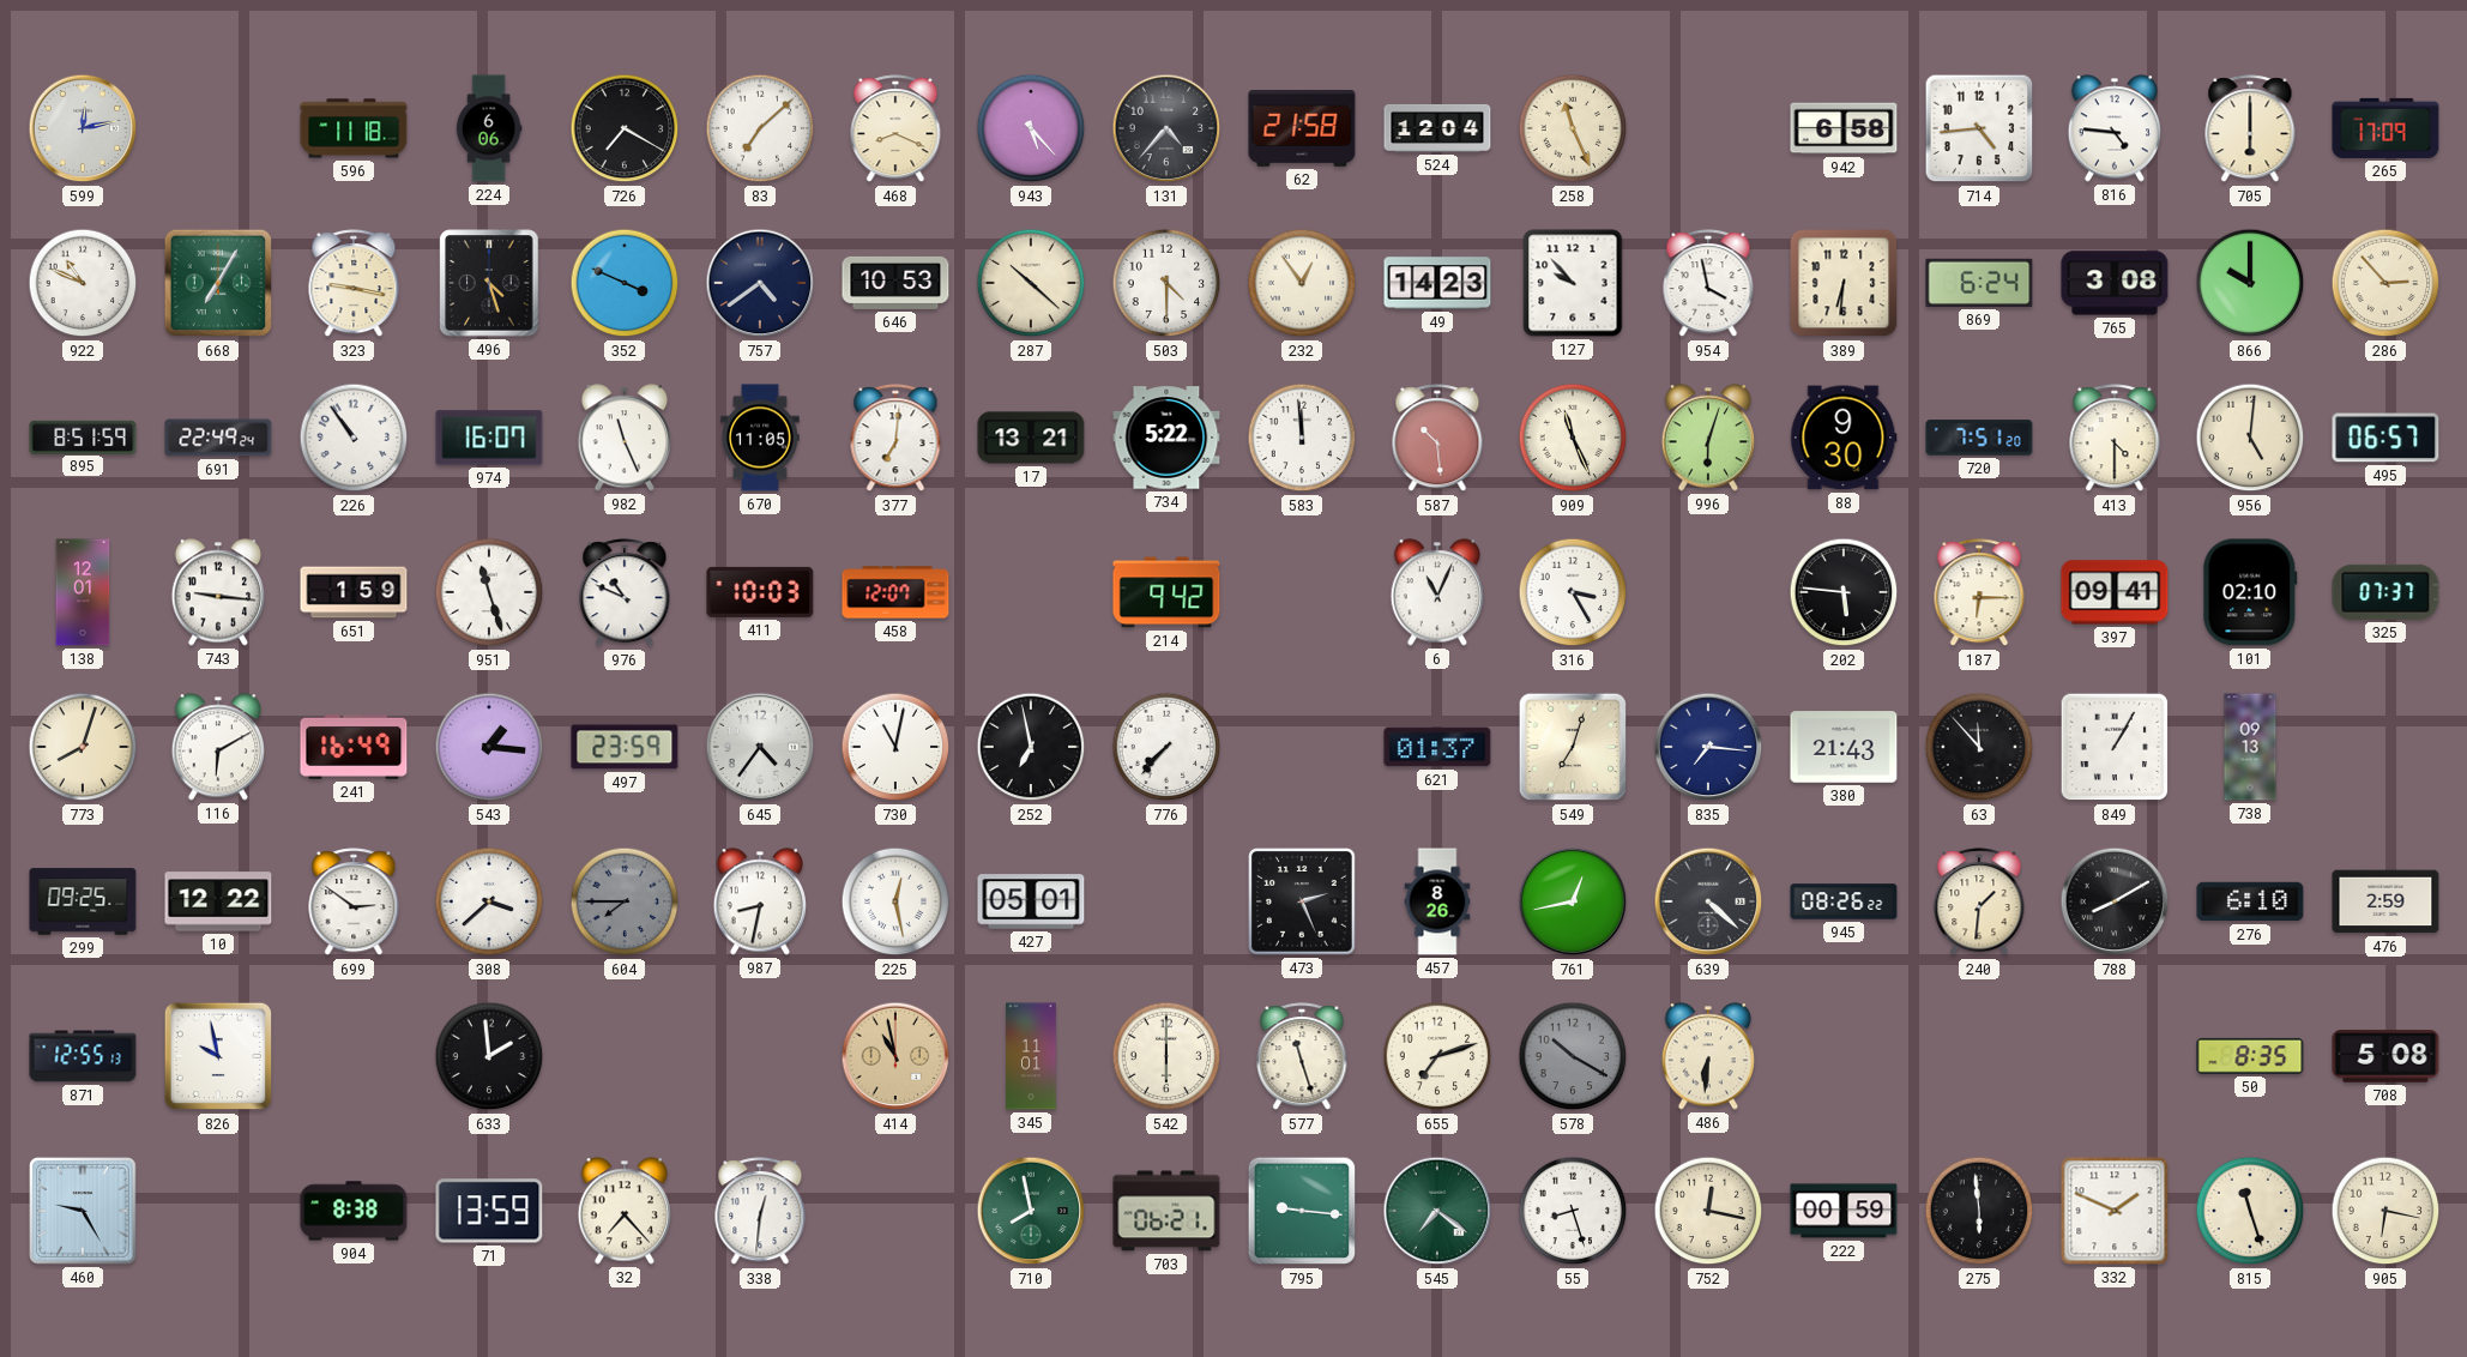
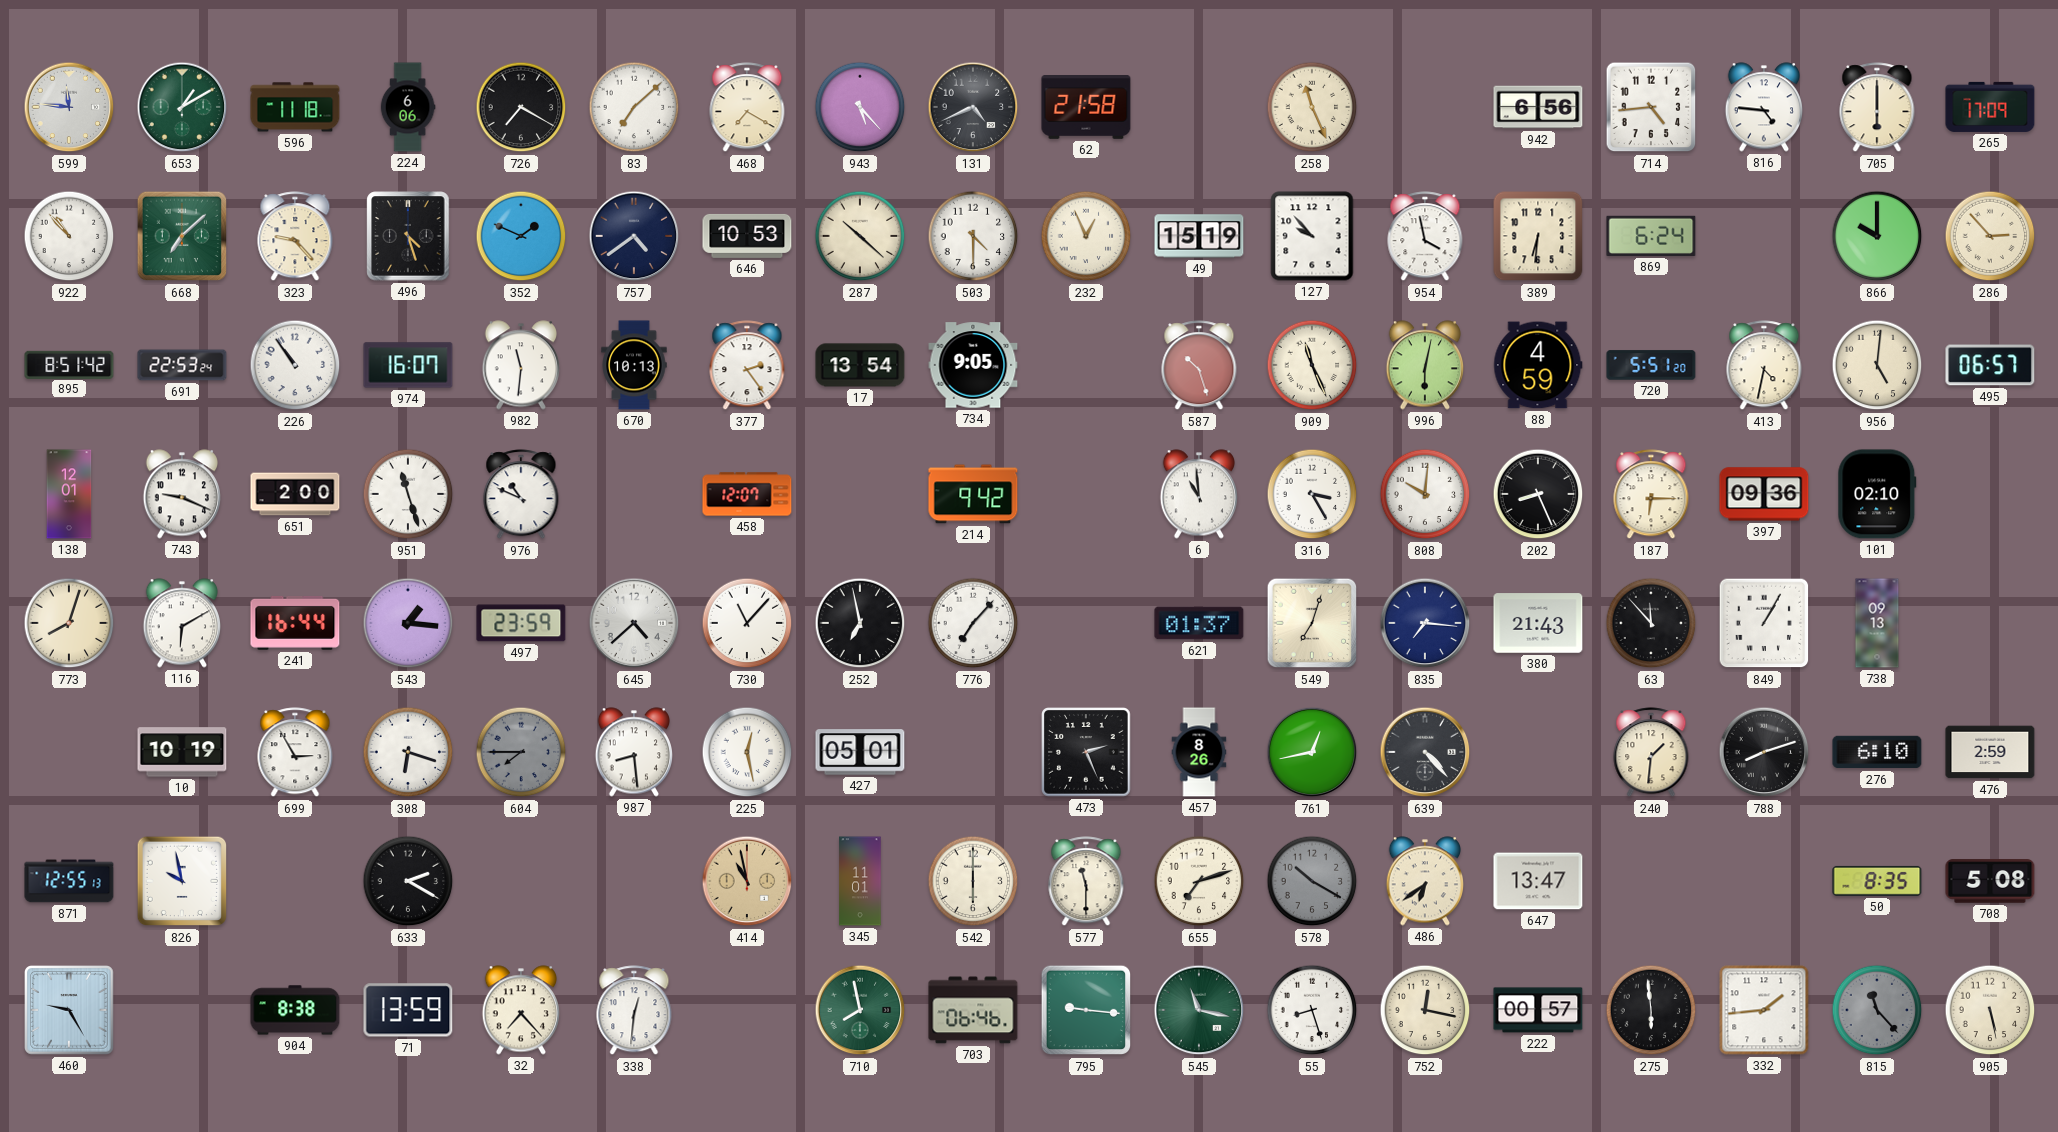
599: 12:13 -> 11:46 (69, 107)
653: none -> 1:10 (182, 107)
468: 8:19 -> 7:20 (747, 108)
131: 4:37 -> 4:41 (973, 107)
524: 12:04 -> none (1437, 128)
942: 6:58 -> 6:56 (1538, 107)
922: 10:49 -> 10:53 (69, 236)
668: 7:05 -> 7:08 (182, 236)
323: 9:17 -> 9:23 (295, 237)
352: 3:49 -> 1:49 (521, 236)
232: 12:54 -> 12:56 (1086, 236)
49: 14:23 -> 15:19 (1199, 236)
765: 3:08 -> none (2115, 283)
895: 8:51:59 -> 8:51:42 (69, 364)
691: 22:49 -> 22:53 (182, 365)
982: 11:26 -> 11:31 (520, 365)
670: 11:05 -> 10:13 (634, 365)
377: 7:01 -> 2:24 (747, 366)
17: 13:21 -> 13:54 (860, 365)
734: 5:22 -> 9:05 (973, 365)
583: 11:59 -> none (1302, 438)
587: 10:29 -> 10:27 (1199, 366)
996: 6:03 -> 6:02 (1424, 365)
88: 9:30 -> 4:59 (1538, 365)
720: 7:51 -> 5:51 (1651, 365)
413: 4:30 -> 4:32 (1764, 366)
743: 9:16 -> 9:19 (181, 494)
651: 1:59 -> 2:00 (295, 494)
411: 10:03 -> none (760, 592)
6: 11:04 -> 10:59 (1198, 494)
808: none -> 10:01 (1425, 494)
202: 5:46 -> 8:26 (1538, 494)
397: 09:41 -> 09:36 (1764, 494)
325: 07:37 -> none (2385, 592)
241: 16:49 -> 16:44 (295, 623)
645: 4:36 -> 4:38 (634, 623)
730: 11:02 -> 11:07 (747, 623)
776: 7:37 -> 7:07 (973, 623)
299: 09:25 -> none (83, 901)
10: 12:22 -> 10:19 (182, 752)
699: 2:51 -> 2:55 (295, 753)
308: 3:38 -> 6:18 (408, 752)
987: 8:32 -> 8:29 (633, 752)
639: 4:22 -> 4:23 (1425, 752)
945: 08:26 -> none (1844, 901)
788: 8:10 -> 8:12 (1764, 752)
633: 1:59 -> 2:20 (408, 881)
577: 11:27 -> 11:30 (1086, 882)
486: 6:31 -> 6:39 (1424, 881)
647: none -> 13:47 (1538, 881)
703: 06:21 -> 06:46 (973, 1010)
545: 7:21 -> 11:17 (1199, 1010)
222: 00:59 -> 00:57 (1538, 1010)
332: 1:49 -> 1:44 (1764, 1010)
815: 11:27 -> 11:23 (1877, 1010)
815 dial: cream -> grey (1877, 1010)
905: 6:17 -> 5:28 (1990, 1010)
